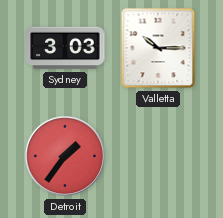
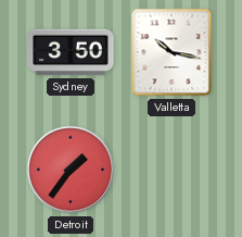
Sydney: 3:03 -> 3:50 (71, 52)
Valletta: 10:15 -> 10:17 (171, 52)
